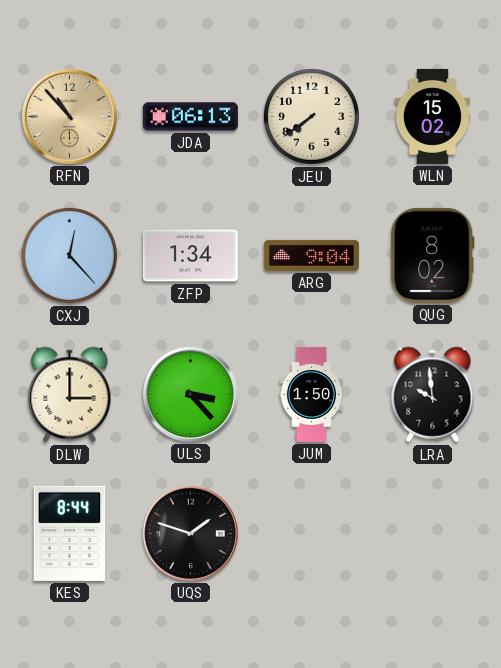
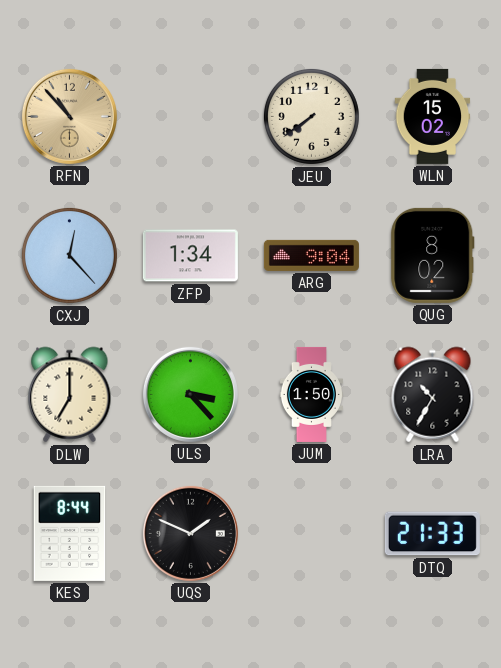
JDA: 06:13 -> none (190, 117)
DLW: 3:00 -> 7:00 (70, 395)
LRA: 9:59 -> 10:35 (433, 395)
UQS: 1:48 -> 1:49 (190, 533)
DTQ: none -> 21:33 (432, 534)
